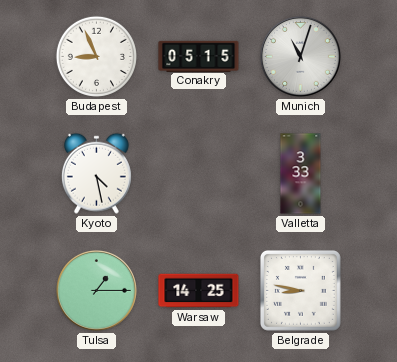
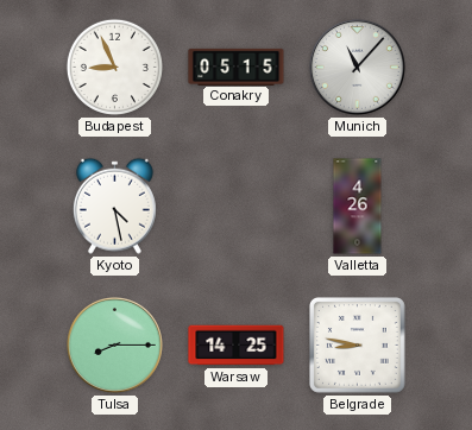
Munich: 11:03 -> 11:07 (357, 67)
Valletta: 3:33 -> 4:26 (358, 207)
Tulsa: 1:15 -> 8:15 (114, 344)
